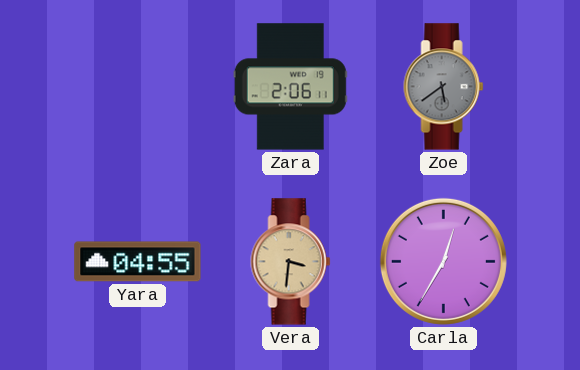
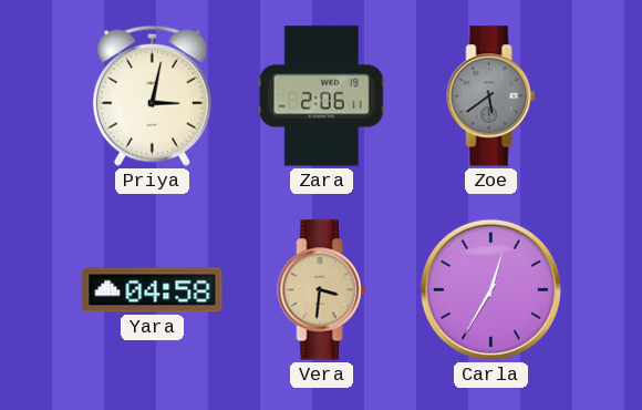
Priya: none -> 3:02 (152, 95)
Yara: 04:55 -> 04:58 (153, 290)
